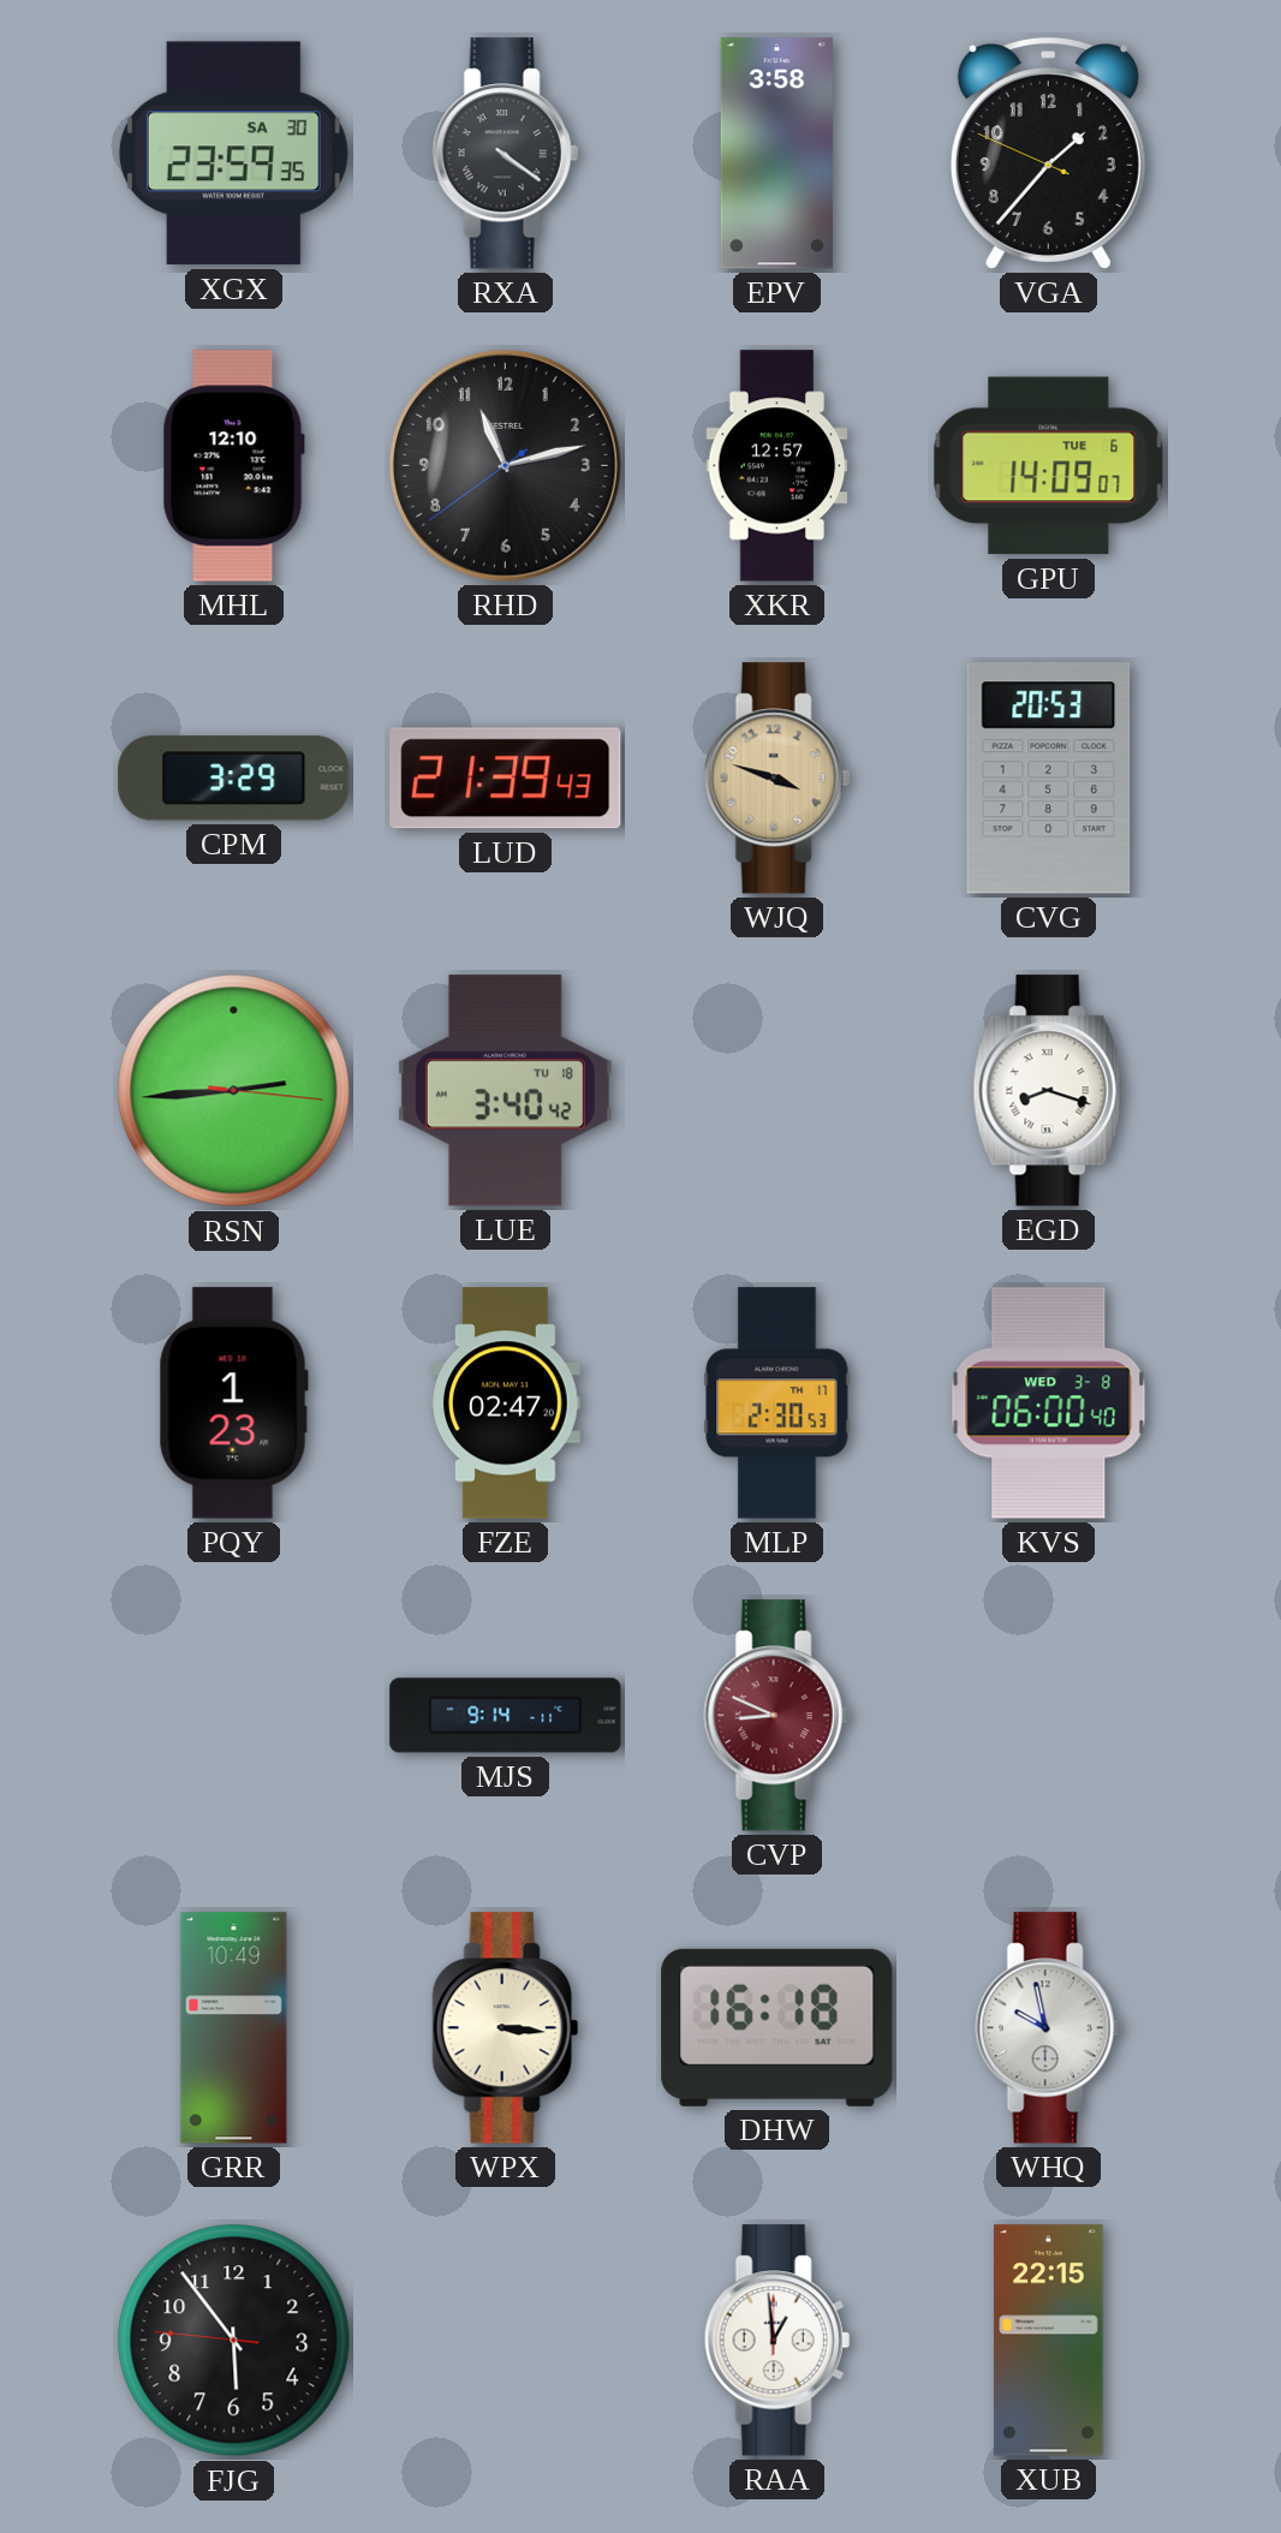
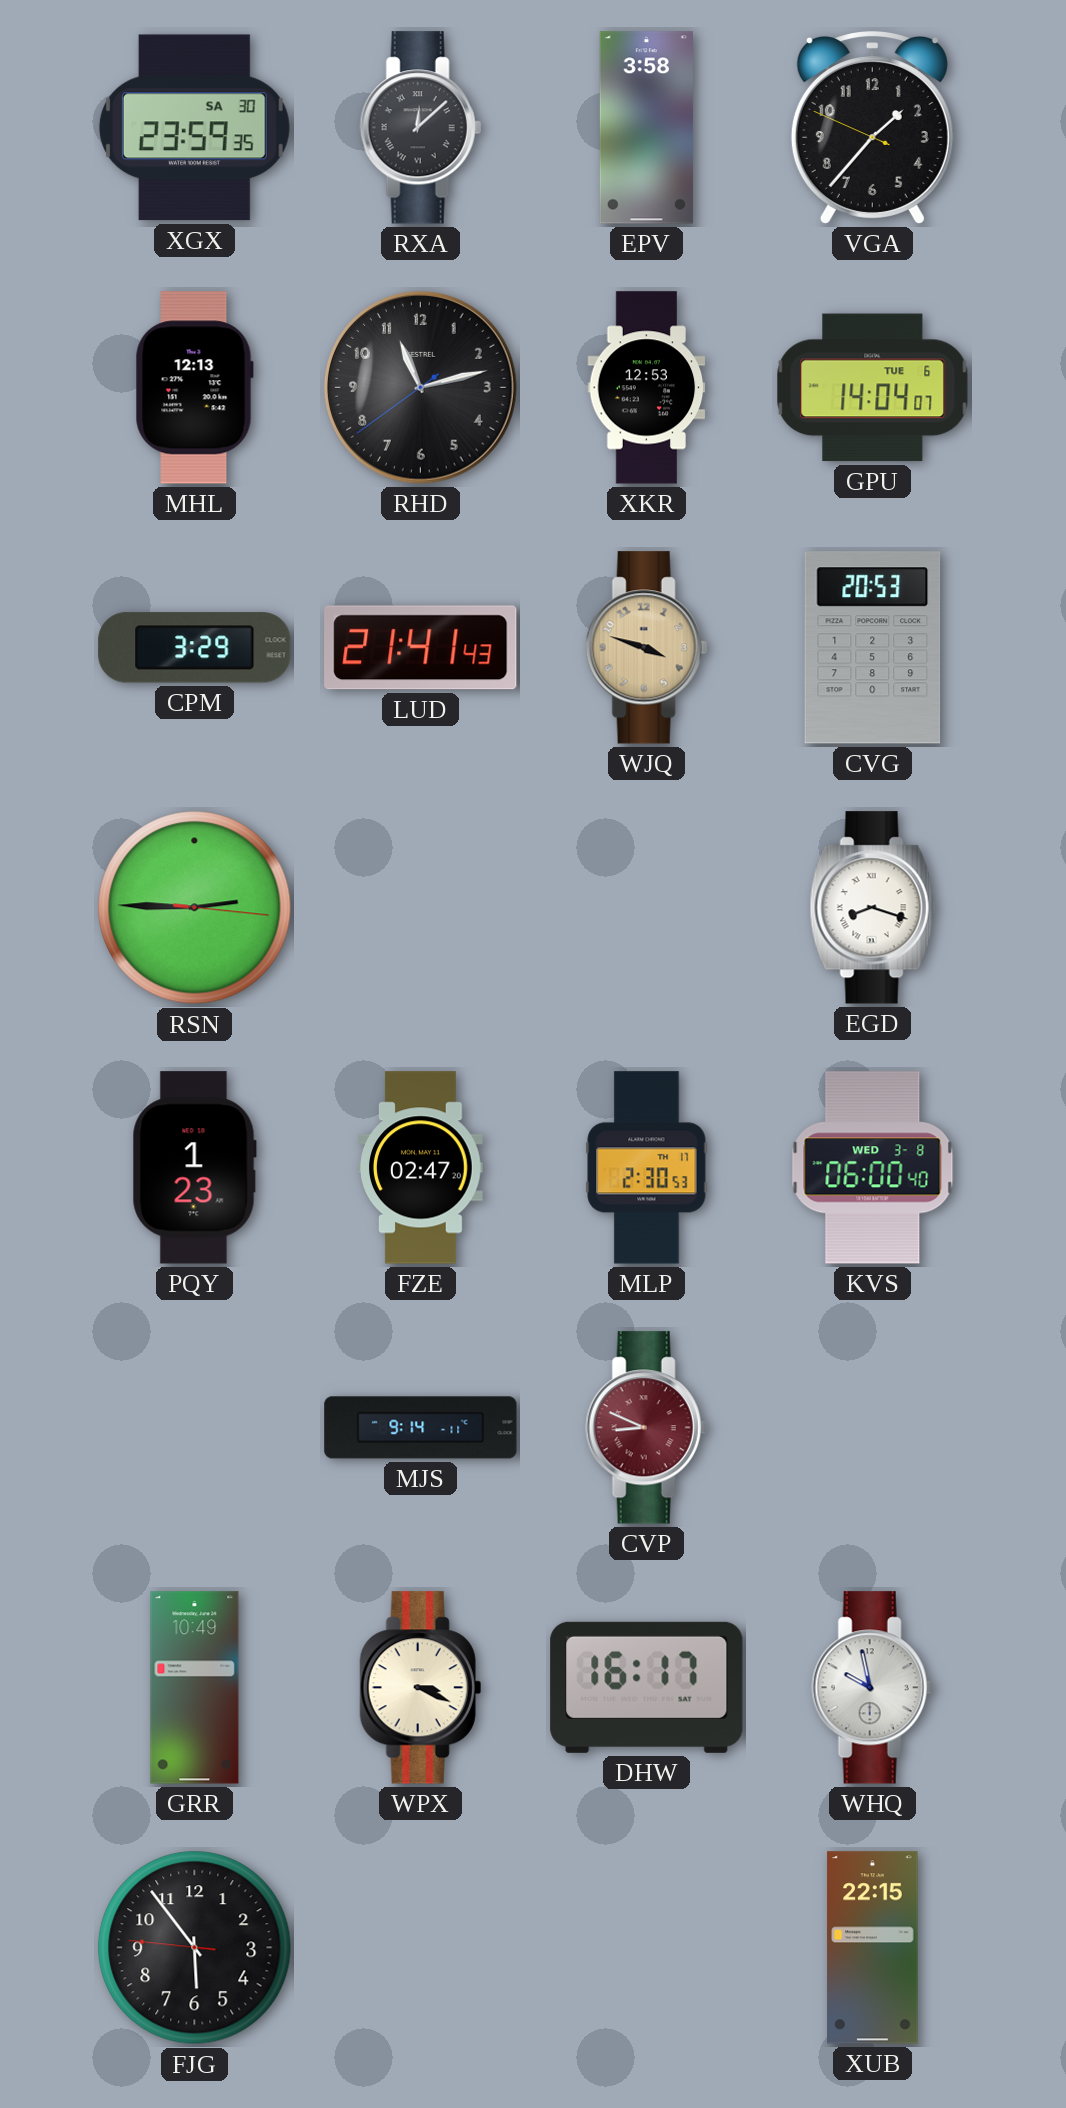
RXA: 4:21 -> 12:08 (420, 128)
MHL: 12:10 -> 12:13 (194, 388)
XKR: 12:57 -> 12:53 (647, 388)
GPU: 14:09 -> 14:04 (873, 388)
LUD: 21:39 -> 21:41 (421, 648)
RSN: 2:44 -> 2:45 (195, 908)
LUE: 3:40 -> none (505, 1091)
WPX: 3:16 -> 3:19 (420, 1688)
DHW: 16:18 -> 16:17 (647, 1687)
RAA: 12:59 -> none (776, 2341)
